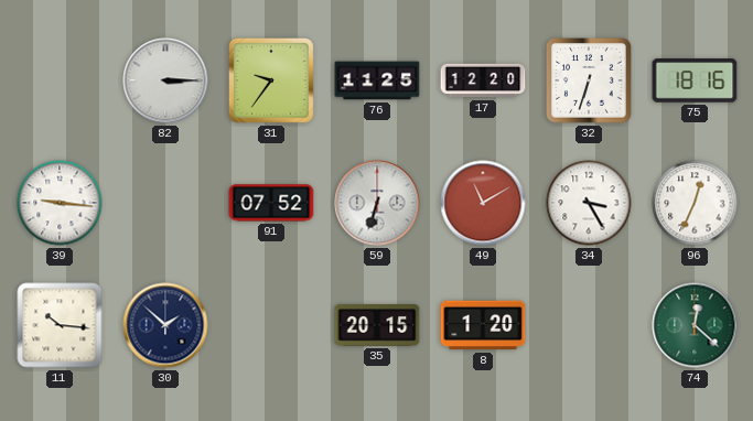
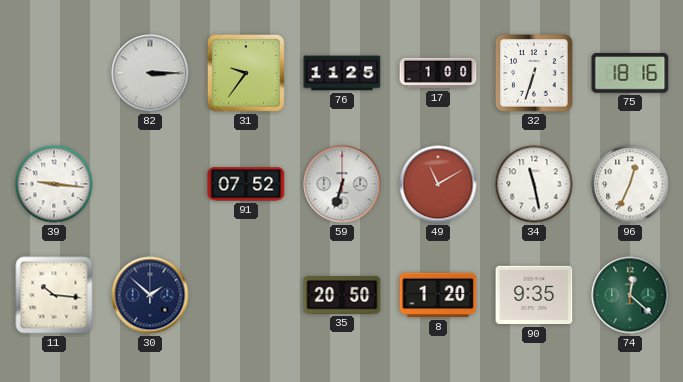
17: 12:20 -> 1:00 (438, 73)
34: 3:25 -> 11:28 (534, 184)
35: 20:15 -> 20:50 (342, 295)
90: none -> 9:35 (534, 295)
